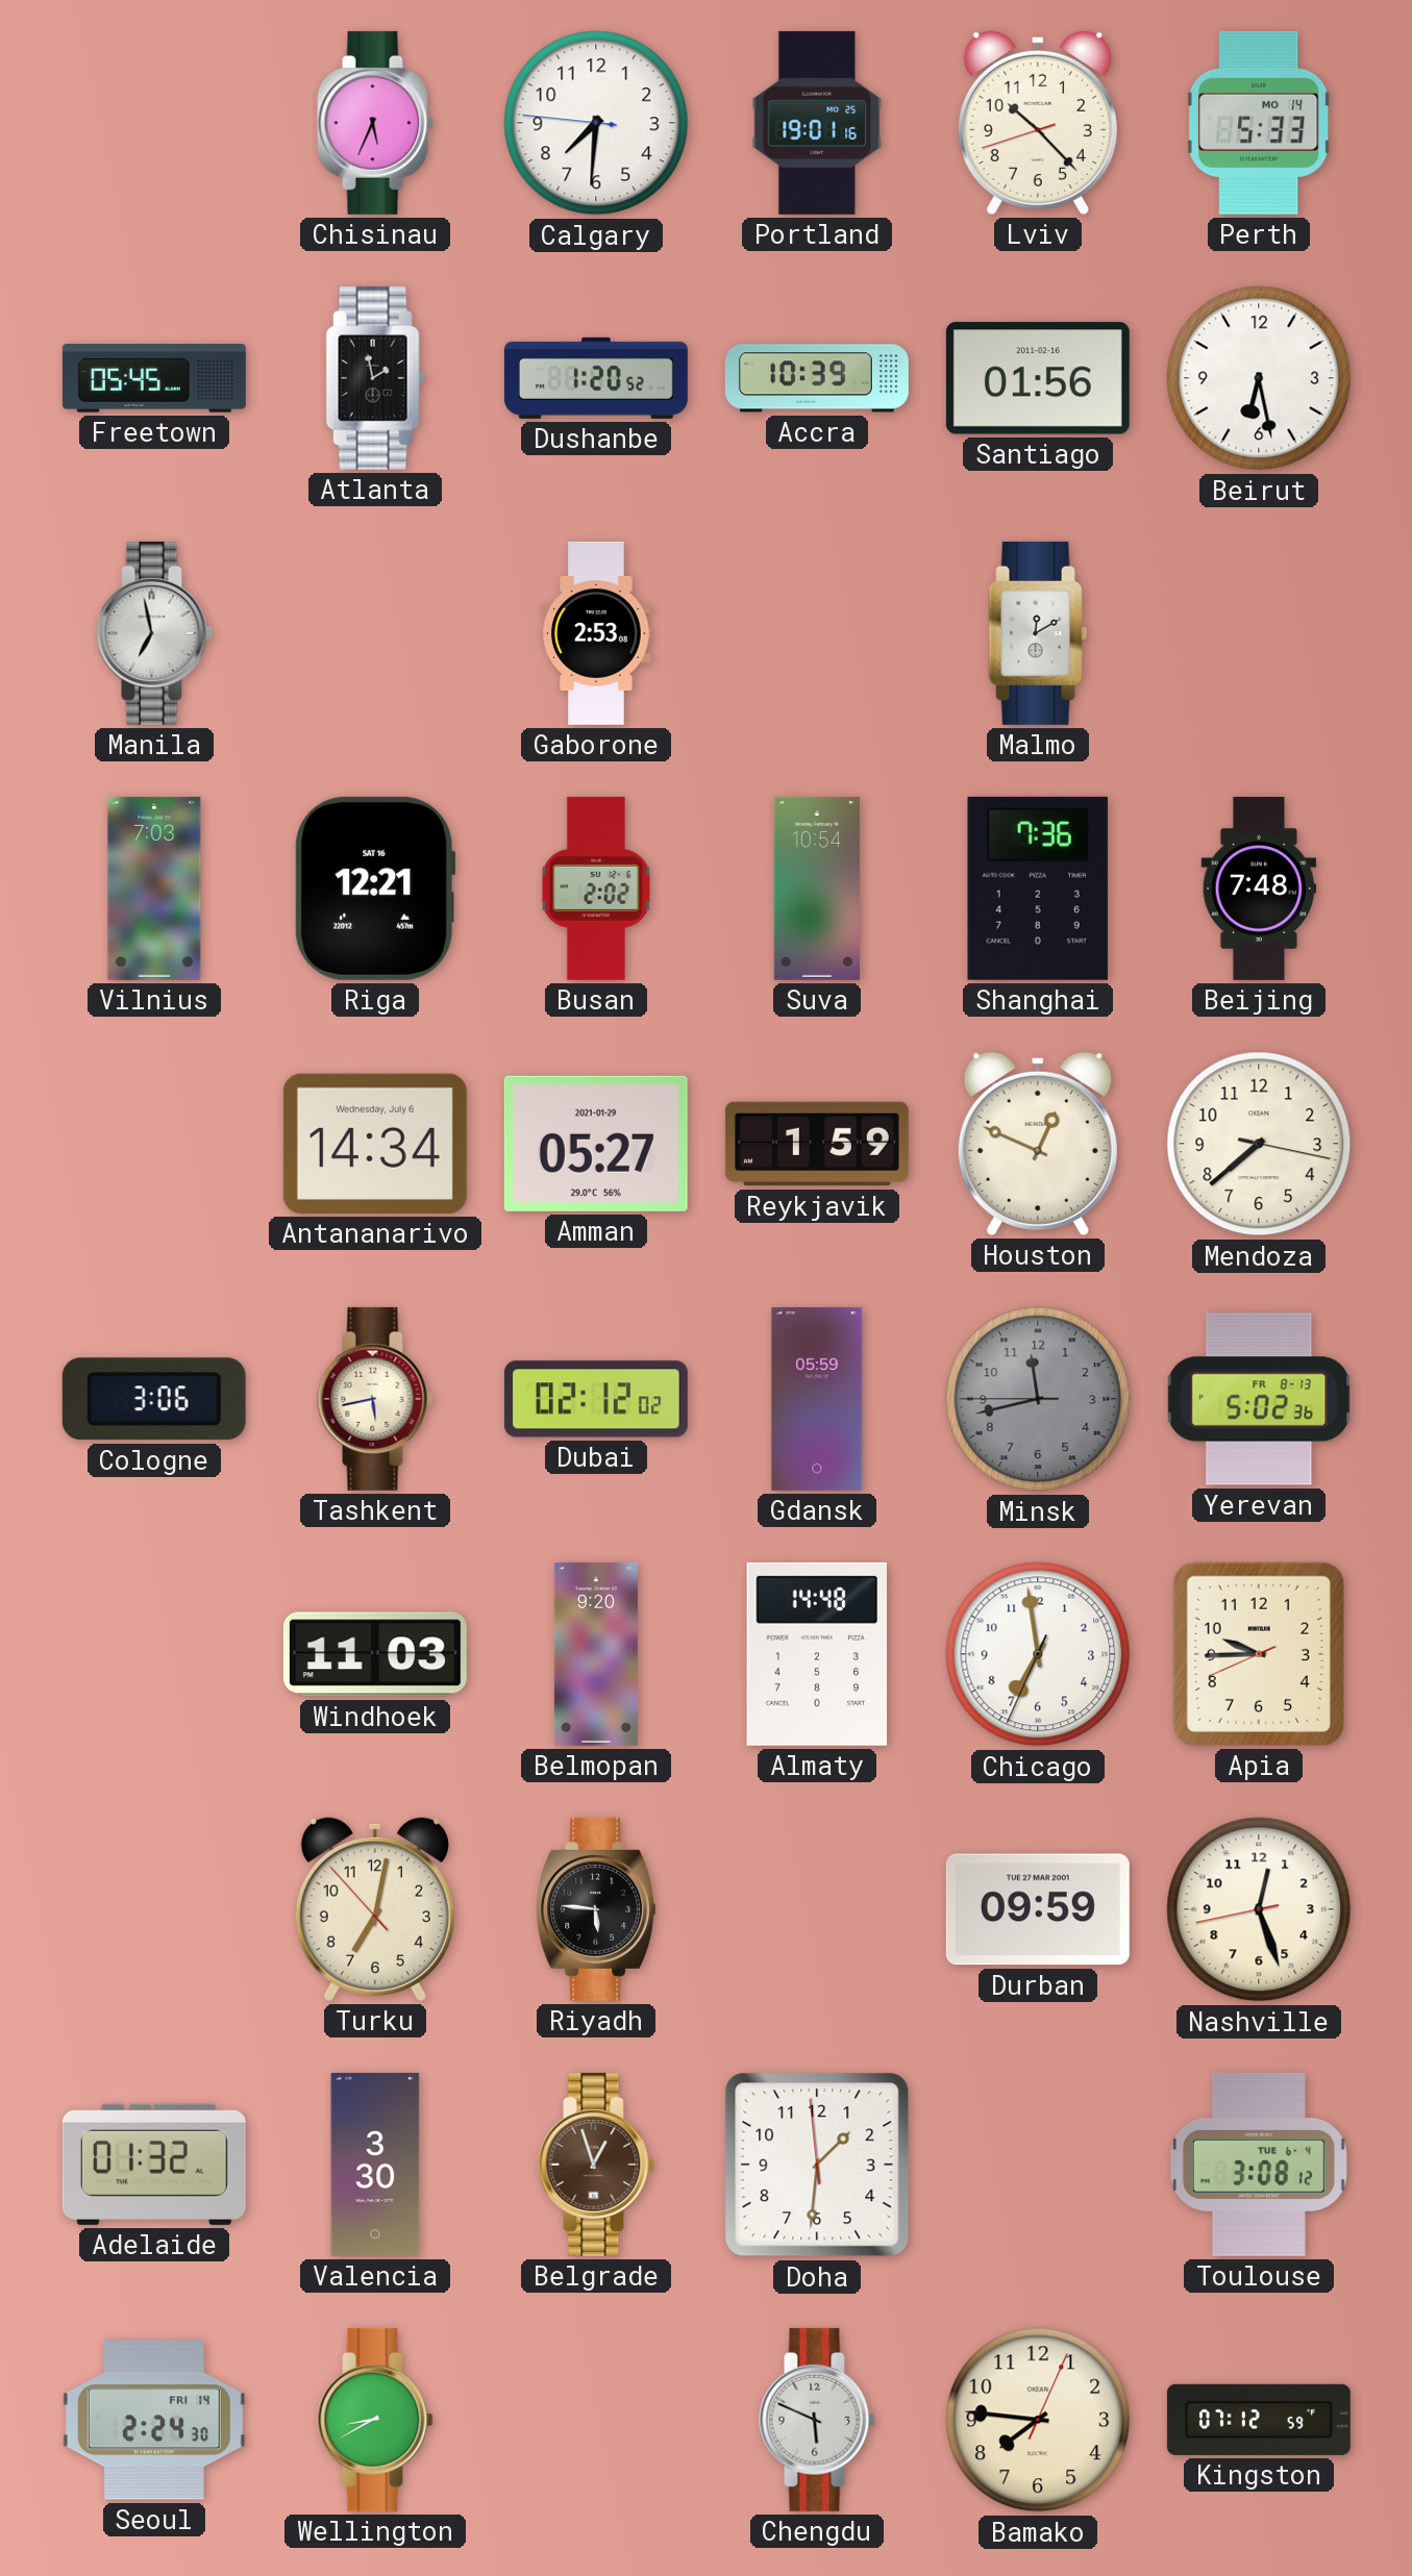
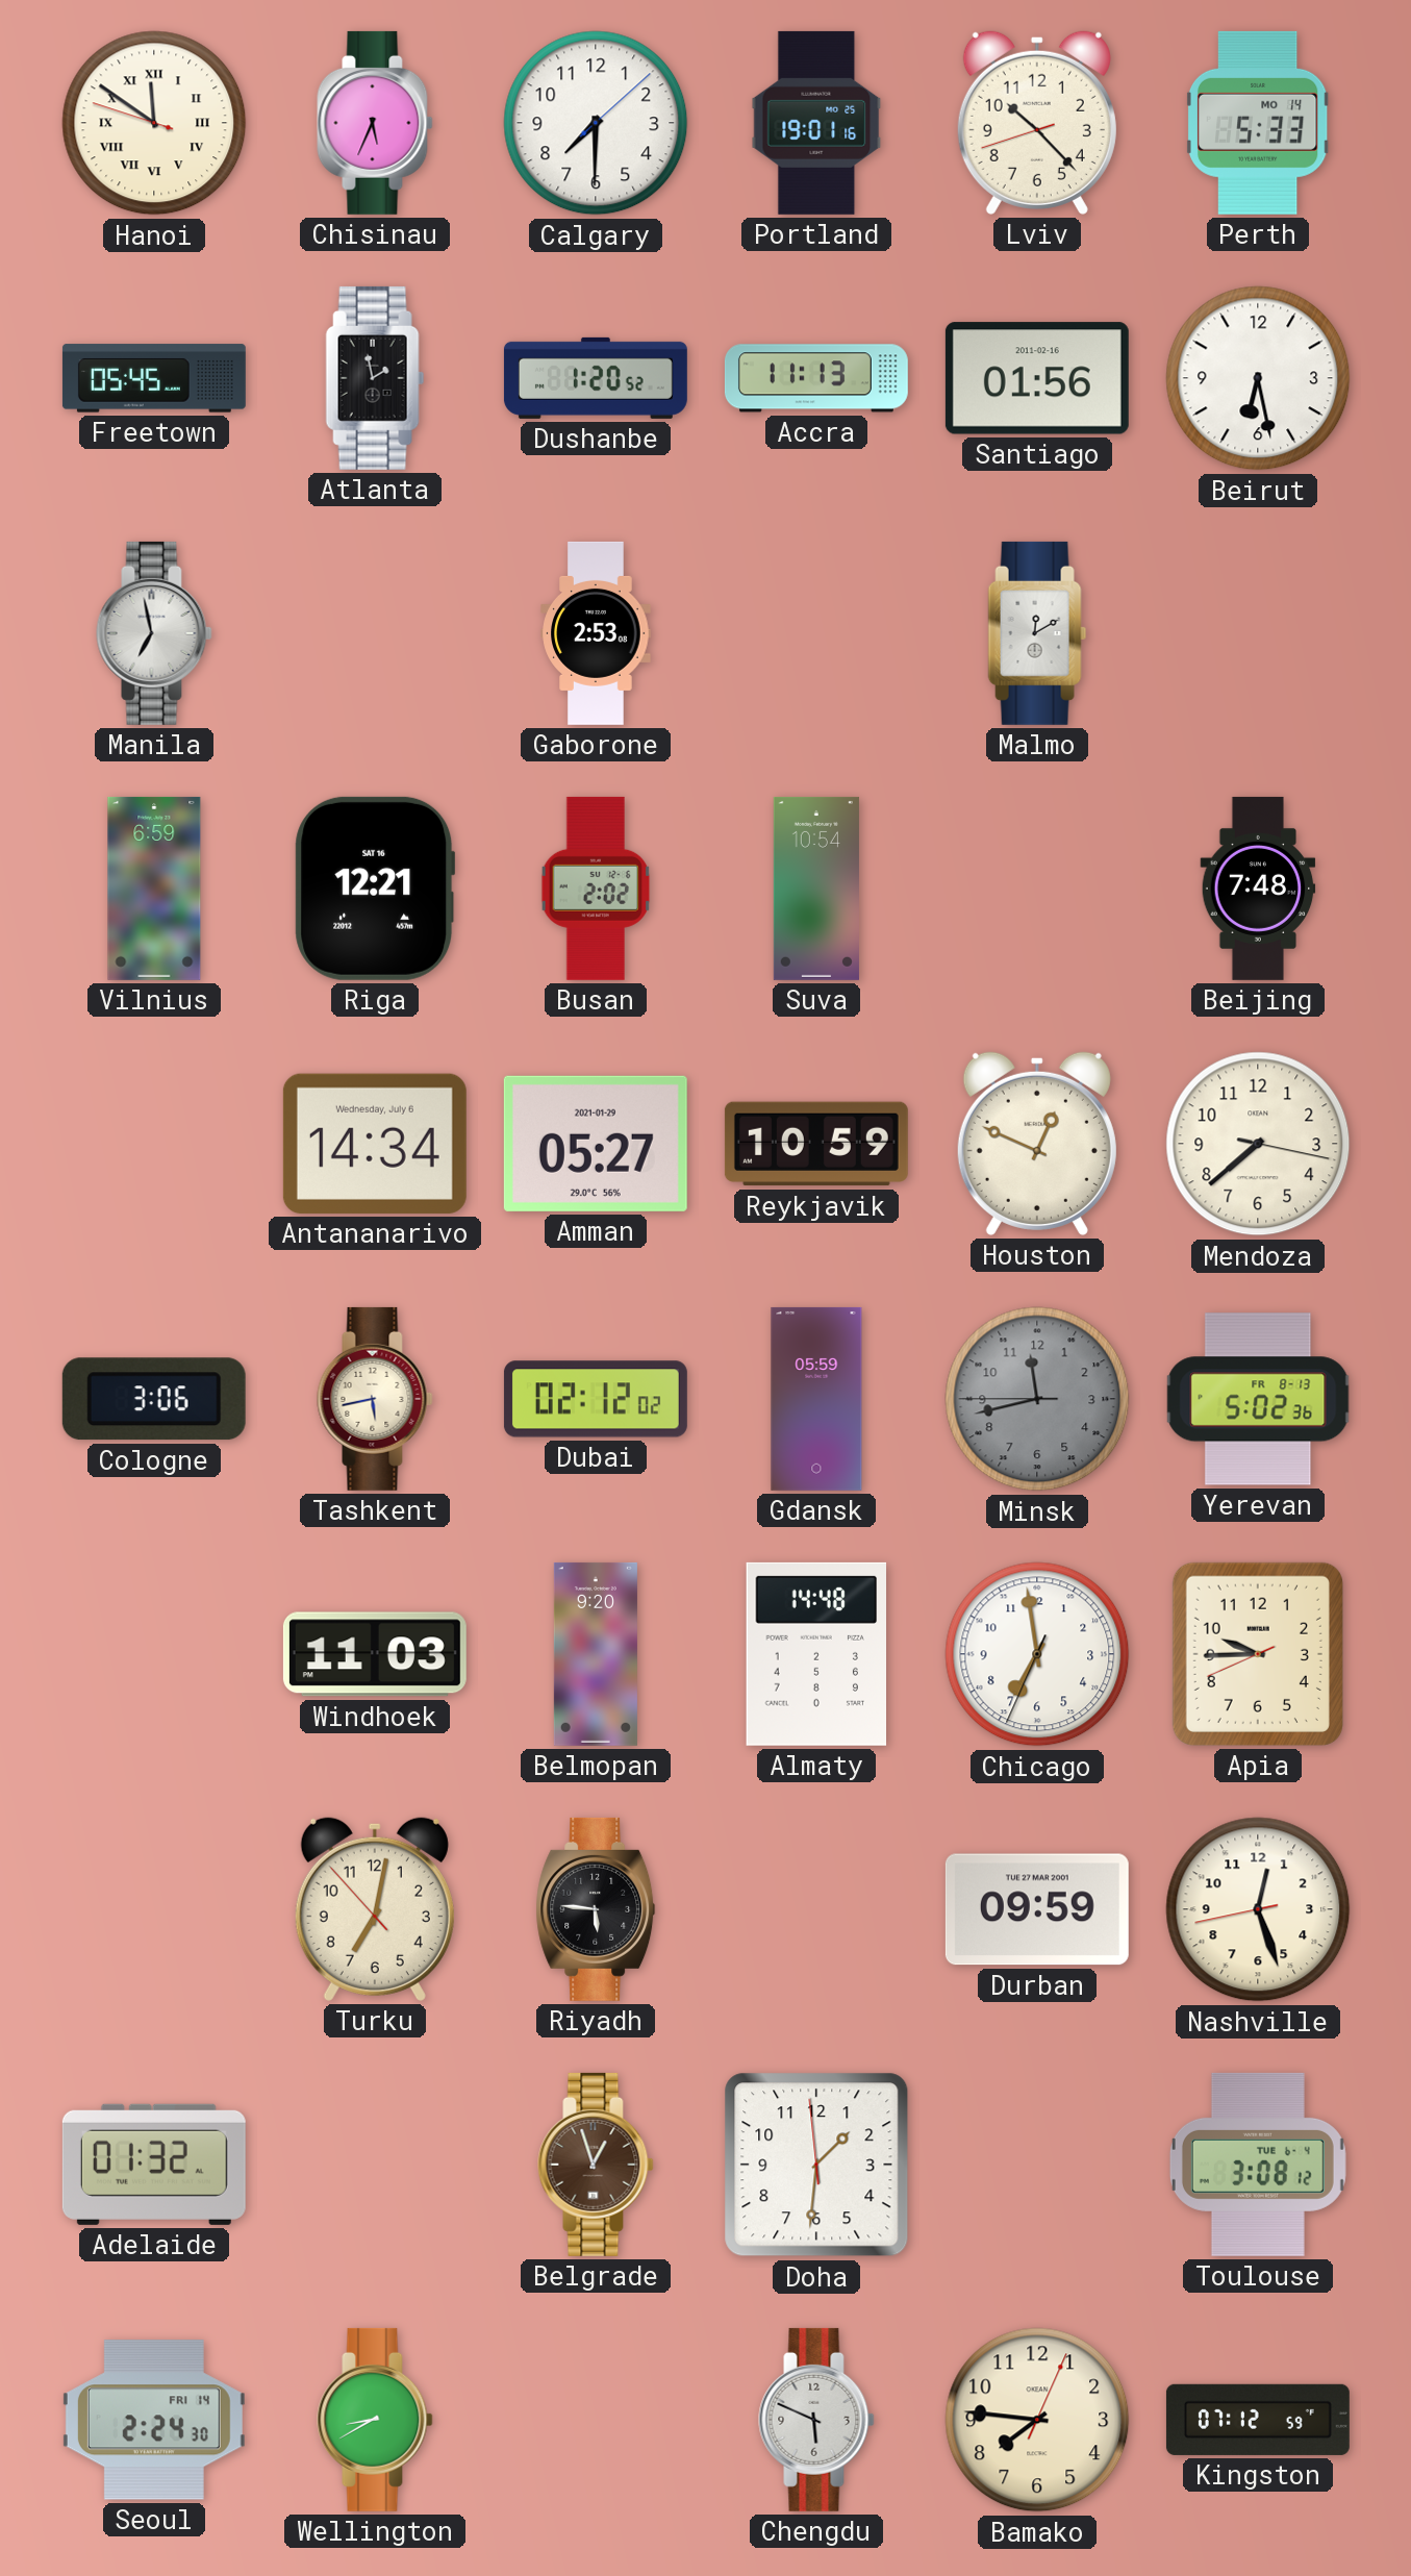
Hanoi: none -> 11:50 (154, 123)
Calgary: 7:30:46 -> 7:30:08 (596, 123)
Accra: 10:39 -> 11:13 (816, 378)
Vilnius: 7:03 -> 6:59 (154, 889)
Shanghai: 7:36 -> none (1038, 889)
Reykjavik: 1:59 -> 10:59 (816, 1144)
Valencia: 3:30 -> none (375, 2165)
